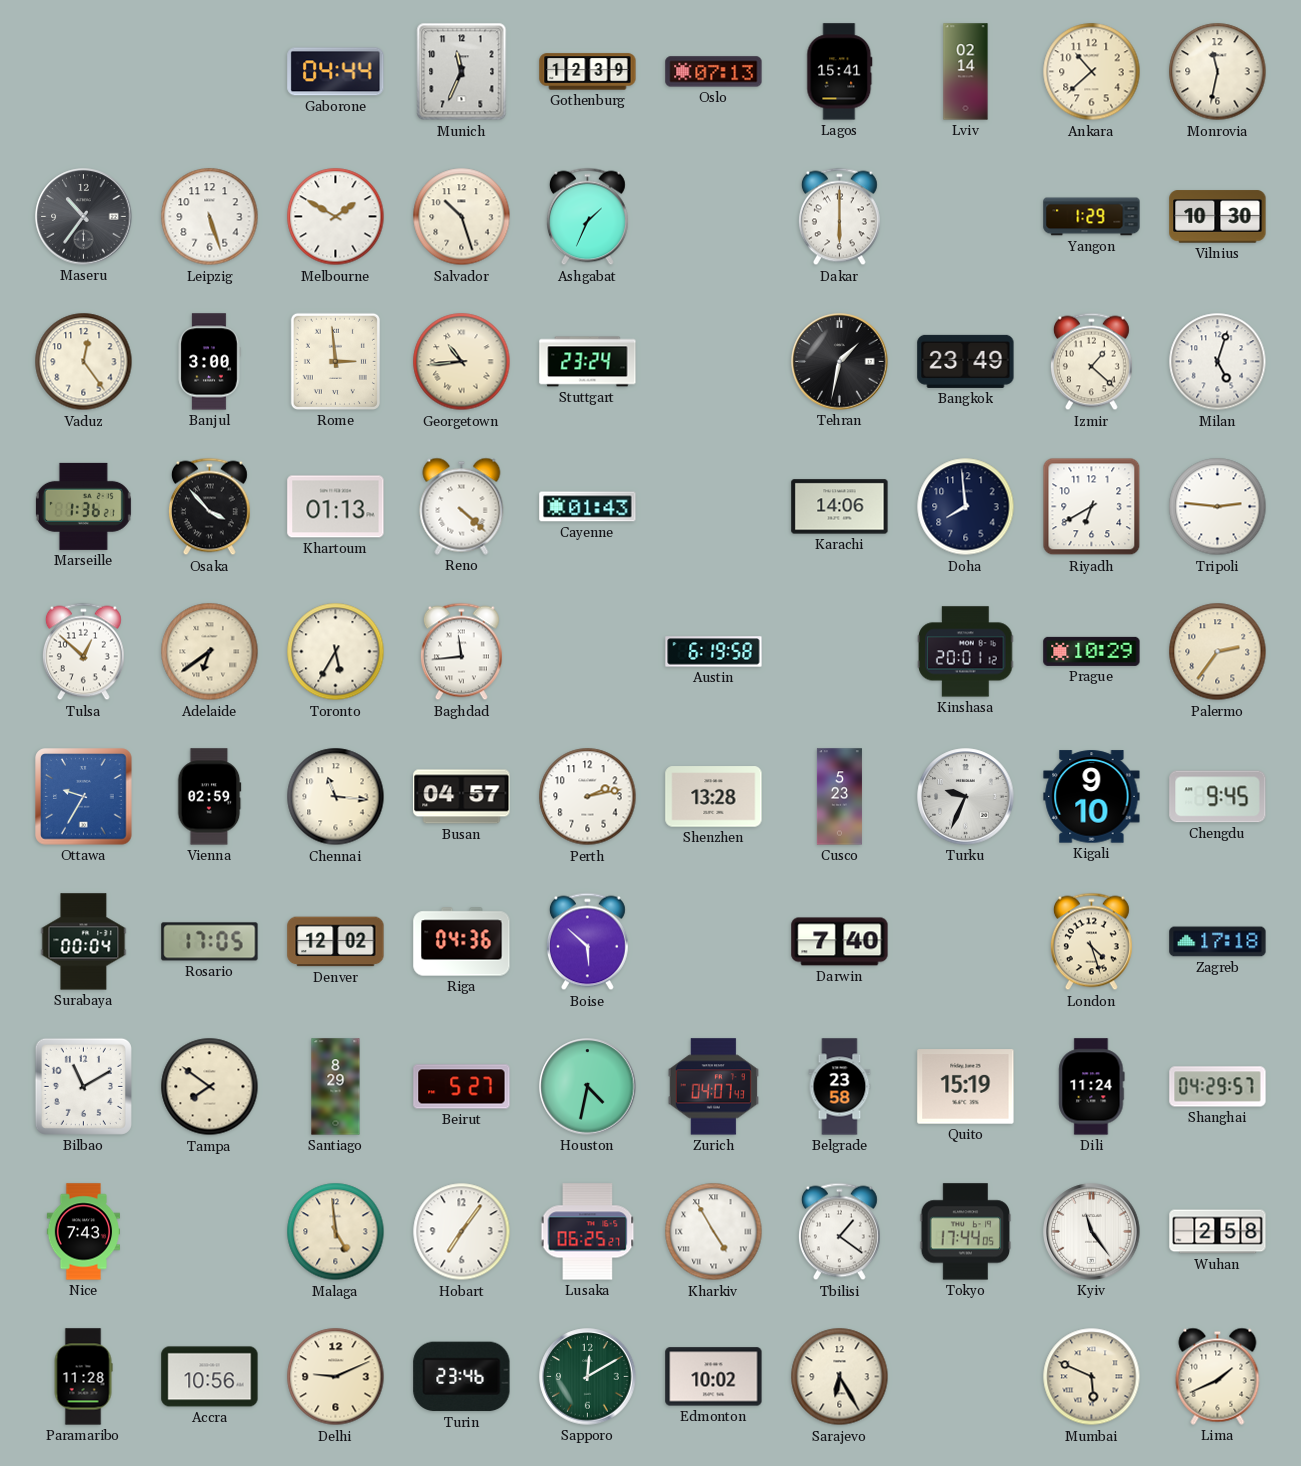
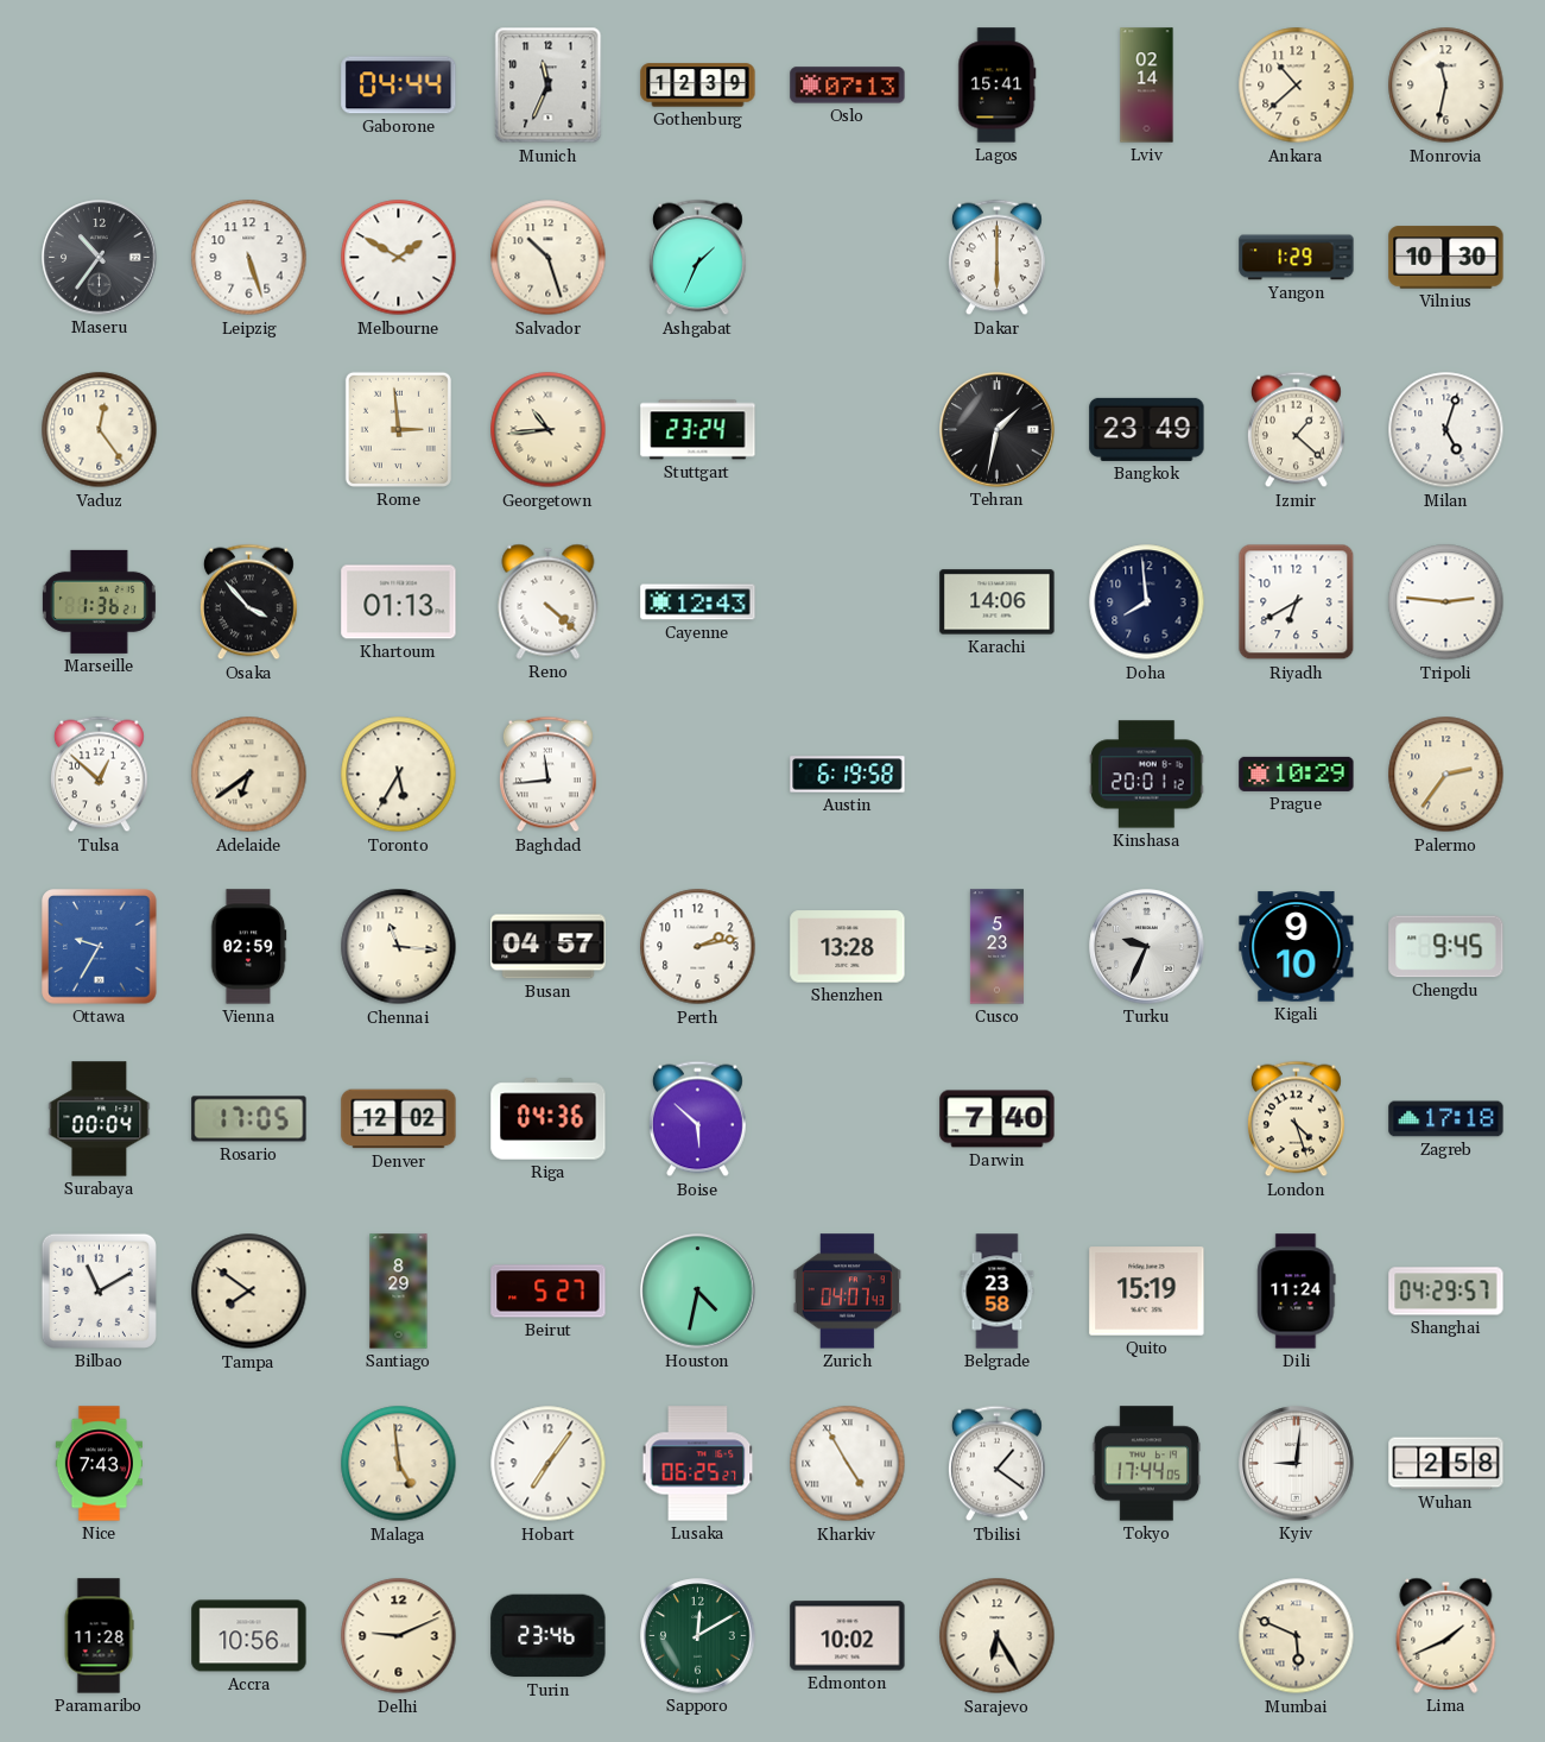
Banjul: 3:00 -> none (209, 362)
Cayenne: 01:43 -> 12:43 (698, 602)
Kyiv: 11:24 -> 9:01 (1297, 1464)
